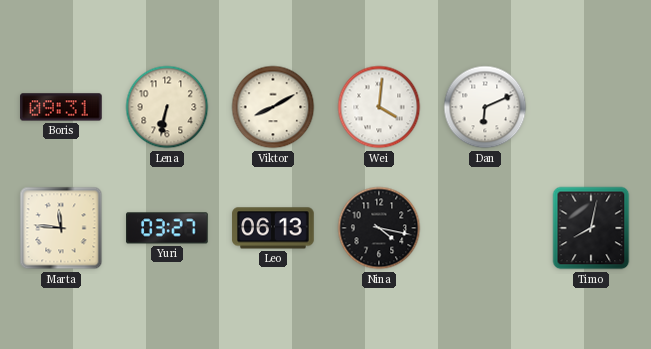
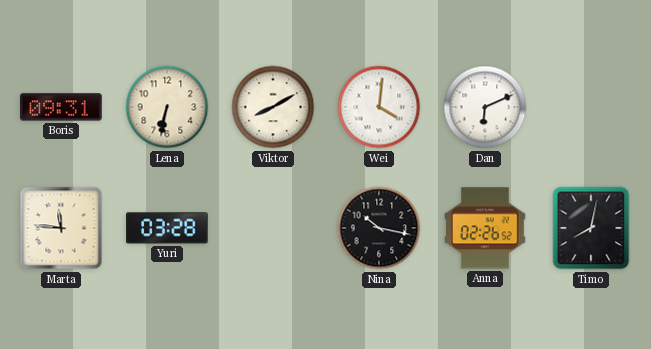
Yuri: 03:27 -> 03:28 (167, 228)
Leo: 06:13 -> none (273, 228)
Nina: 4:17 -> 10:17 (379, 228)
Anna: none -> 02:26 (485, 228)
